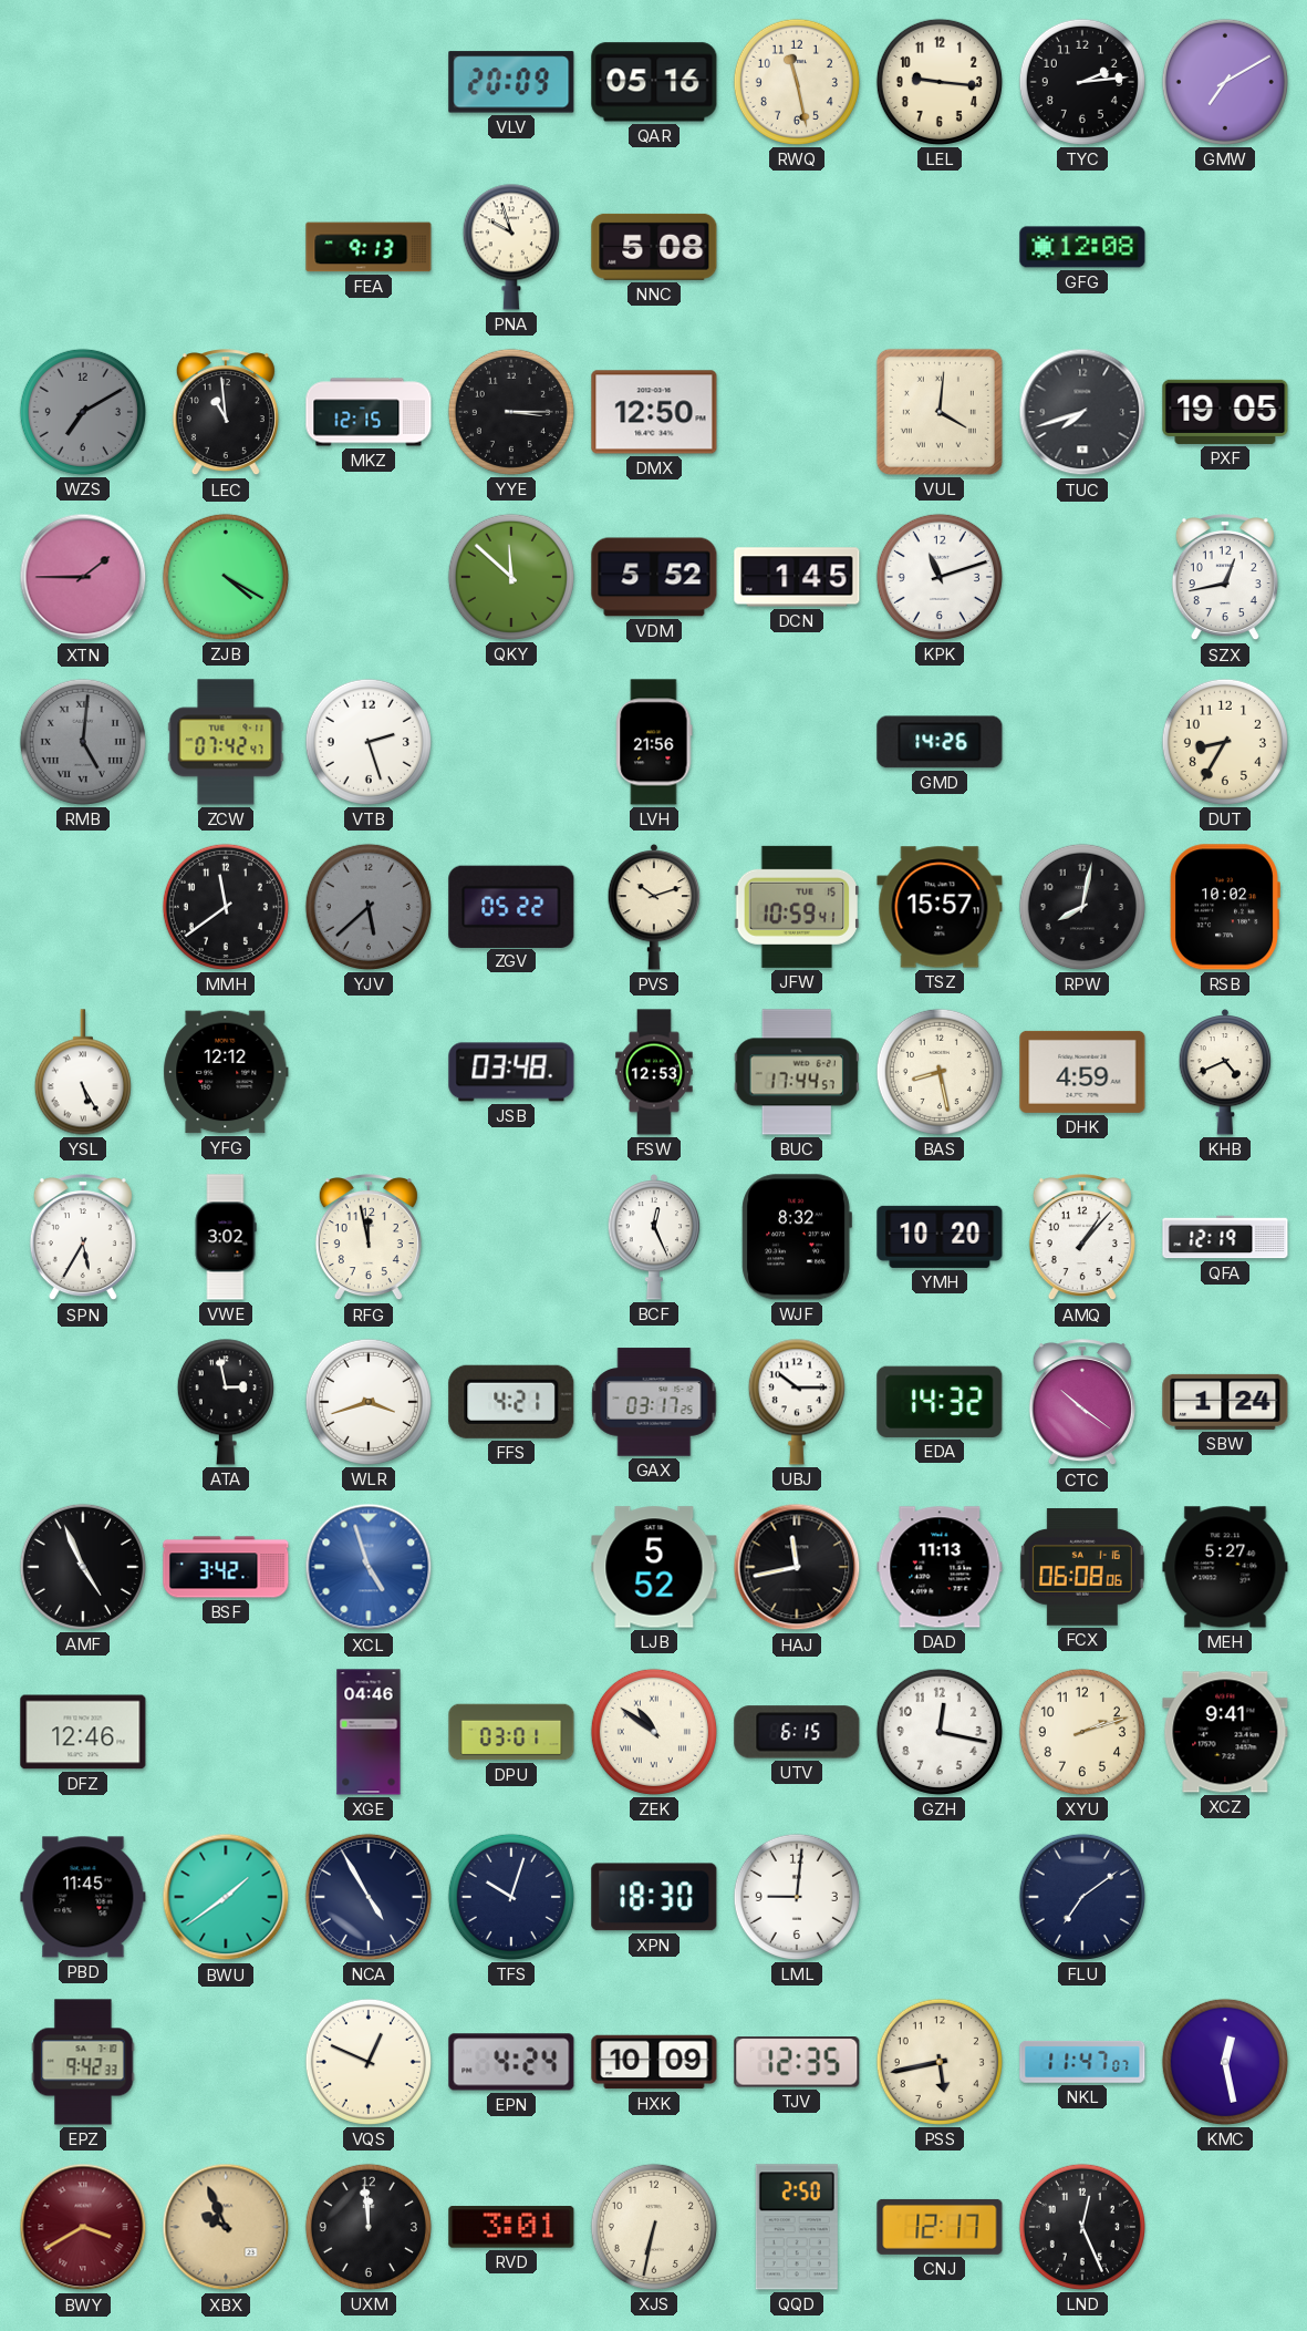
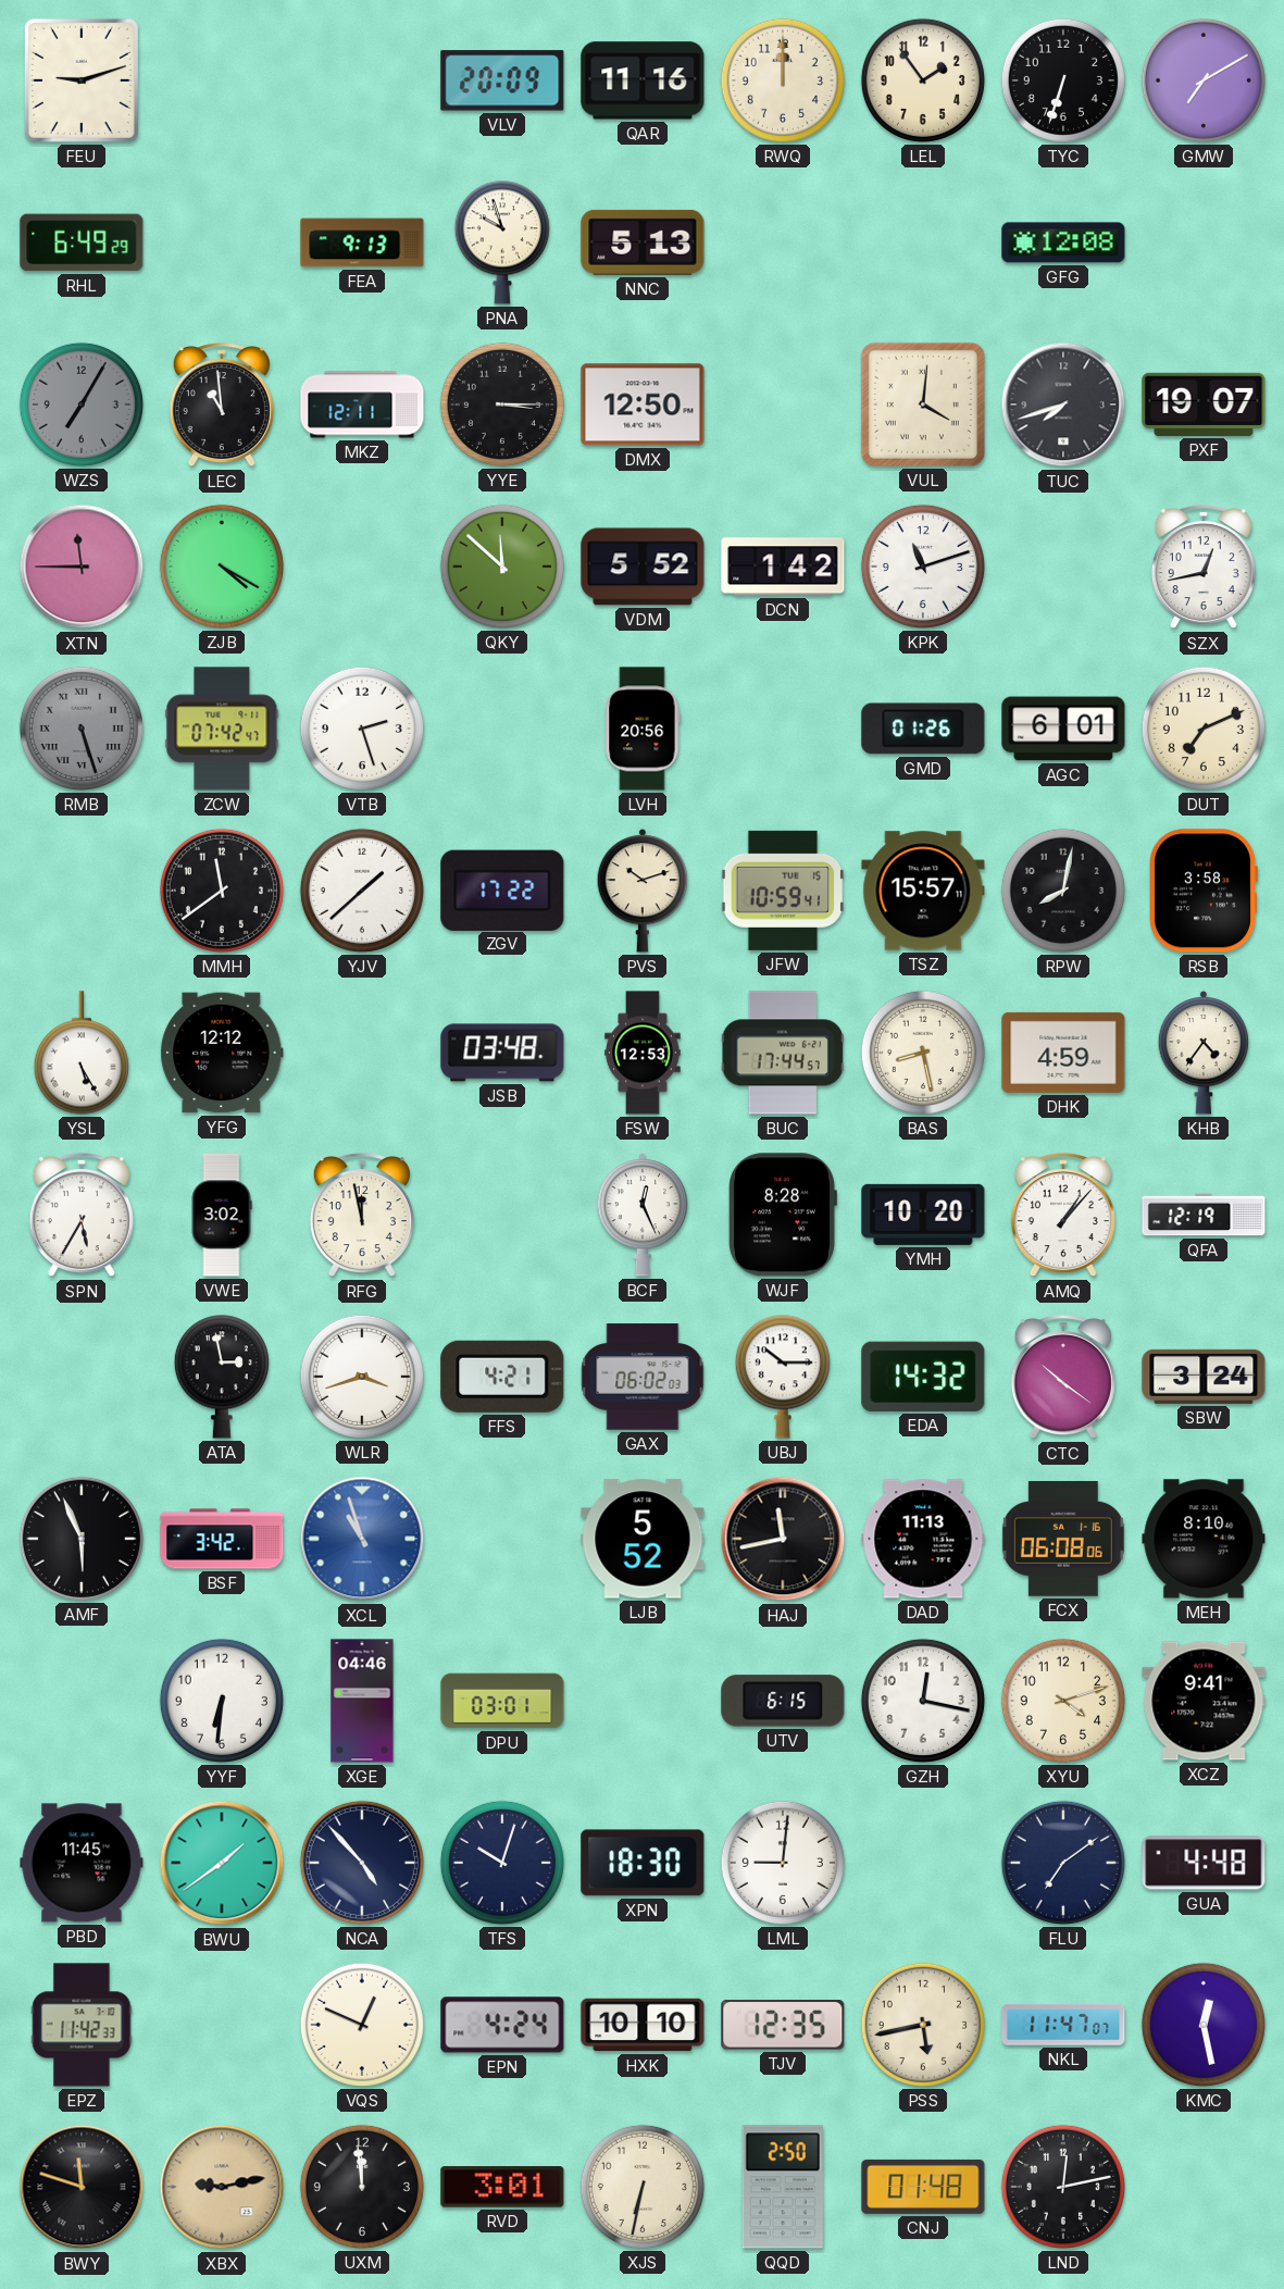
FEU: none -> 9:12 (82, 80)
QAR: 05:16 -> 11:16 (643, 80)
RWQ: 11:28 -> 12:00 (783, 80)
LEL: 9:16 -> 1:54 (923, 80)
TYC: 2:14 -> 6:33 (1063, 80)
RHL: none -> 6:49 (82, 242)
NNC: 5:08 -> 5:13 (643, 242)
WZS: 7:10 -> 7:05 (82, 405)
MKZ: 12:15 -> 12:11 (362, 405)
PXF: 19:05 -> 19:07 (1204, 405)
XTN: 1:45 -> 11:45 (82, 567)
DCN: 1:45 -> 1:42 (783, 567)
RMB: 5:01 -> 5:27 (82, 729)
LVH: 21:56 -> 20:56 (643, 729)
GMD: 14:26 -> 01:26 (923, 729)
AGC: none -> 6:01 (1063, 729)
DUT: 8:35 -> 7:11 (1204, 729)
YJV: 5:38 -> 1:38 (362, 891)
YJV dial: grey -> white (362, 891)
ZGV: 05:22 -> 17:22 (502, 890)
RSB: 10:02 -> 3:58 (1204, 891)
KHB: 4:41 -> 4:36 (1204, 1054)
WJF: 8:32 -> 8:28 (783, 1215)
GAX: 03:17 -> 06:02 (643, 1377)
SBW: 1:24 -> 3:24 (1204, 1377)
AMF: 4:56 -> 5:56 (82, 1539)
XCL: 4:57 -> 10:57 (362, 1539)
MEH: 5:27 -> 8:10 (1204, 1539)
DFZ: 12:46 -> none (83, 1732)
YYF: none -> 6:31 (222, 1701)
ZEK: 10:51 -> none (654, 1732)
XYU: 2:12 -> 4:12 (1063, 1701)
NCA: 4:55 -> 4:53 (362, 1863)
GUA: none -> 4:48 (1204, 1863)
EPZ: 9:42 -> 11:42 (82, 2025)
HXK: 10:09 -> 10:10 (643, 2025)
BWY: 3:40 -> 11:48 (82, 2187)
BWY dial: burgundy -> black (82, 2187)
XBX: 9:56 -> 9:13 (222, 2187)
CNJ: 12:17 -> 01:48 (923, 2187)
LND: 12:26 -> 12:13 (1063, 2187)
